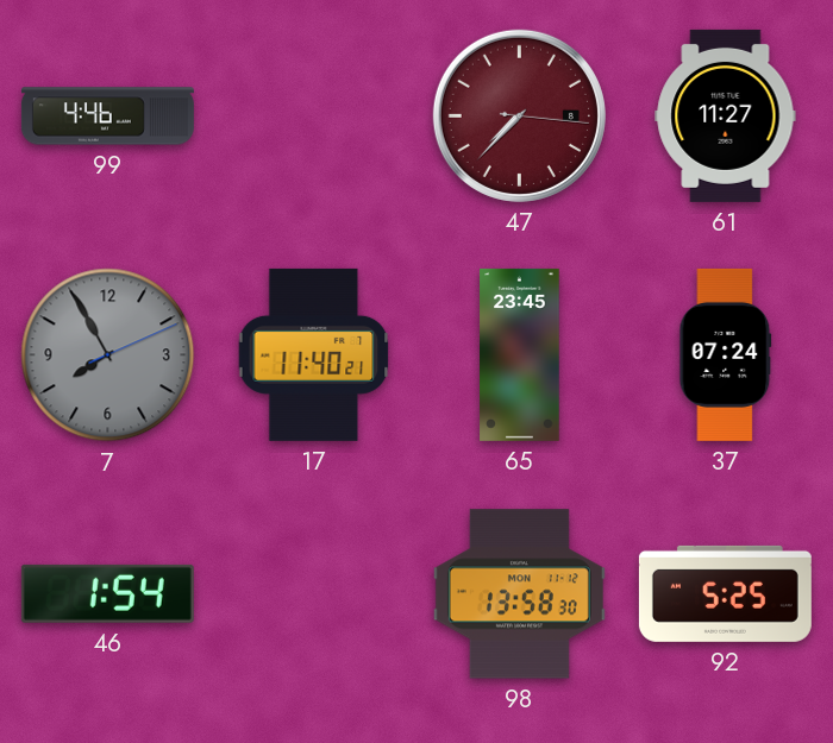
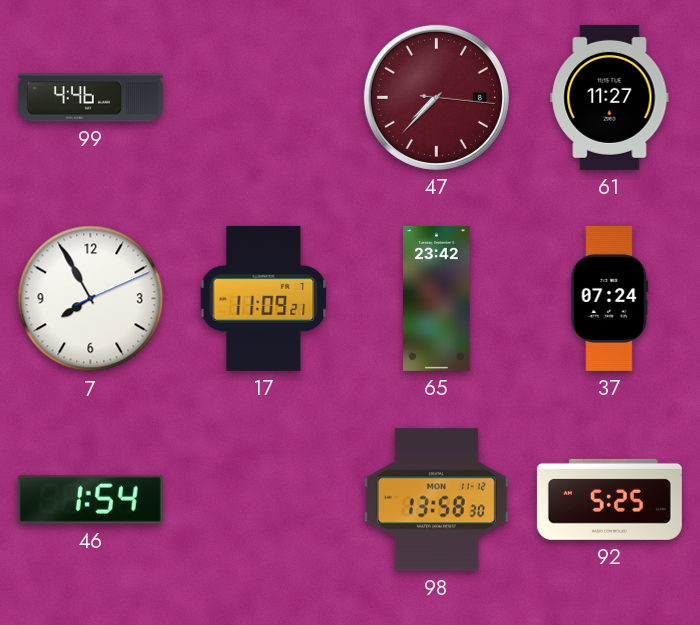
7 dial: grey -> white (91, 299)
17: 11:40 -> 11:09 (264, 298)
65: 23:45 -> 23:42 (437, 298)
